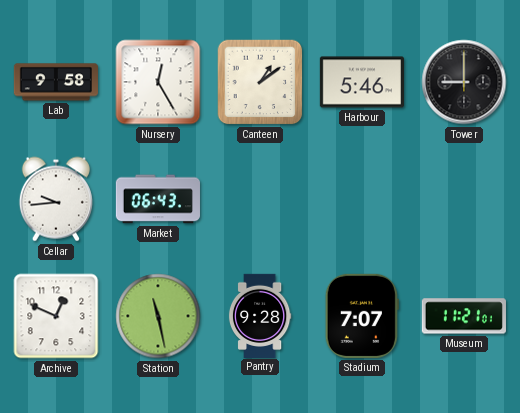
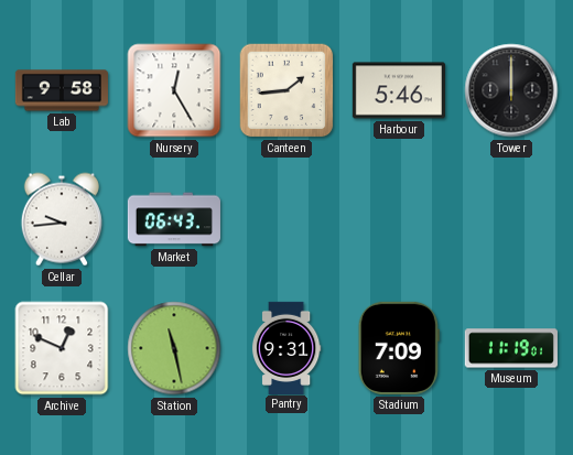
Canteen: 1:09 -> 1:44 (286, 90)
Tower: 9:00 -> 12:00 (511, 90)
Pantry: 9:28 -> 9:31 (286, 347)
Stadium: 7:07 -> 7:09 (399, 348)
Museum: 11:21 -> 11:19 (511, 348)
